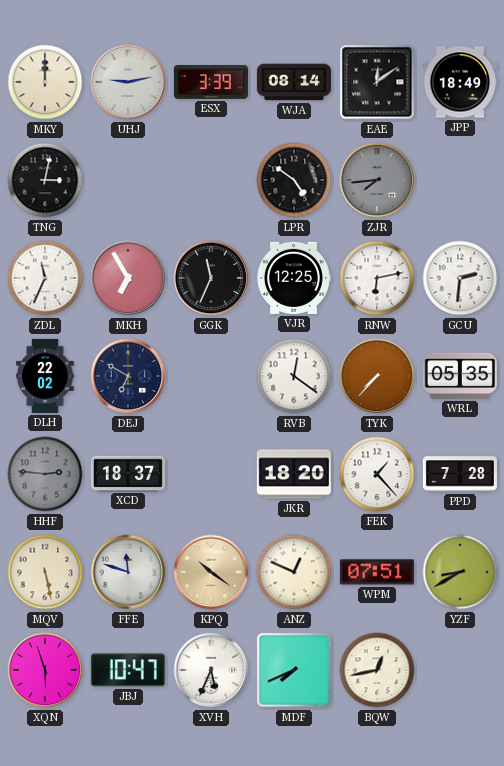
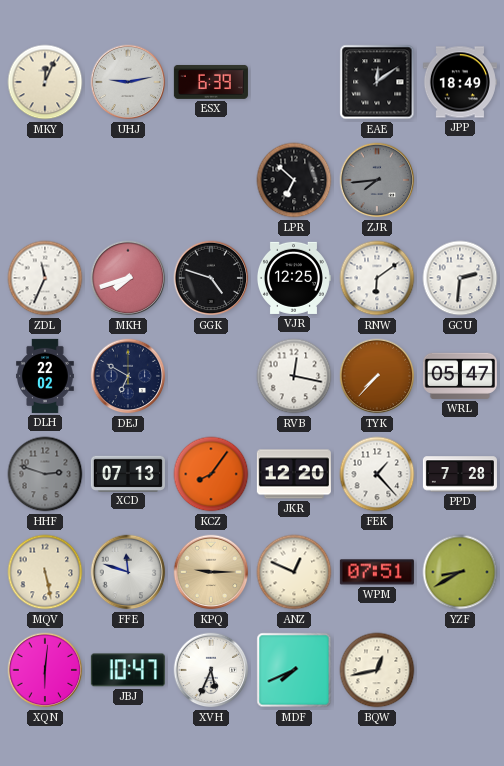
MKY: 12:00 -> 12:04 (45, 82)
ESX: 3:39 -> 6:39 (211, 82)
WJA: 08:14 -> none (294, 82)
TNG: 3:02 -> none (45, 180)
LPR: 4:51 -> 6:52 (294, 180)
MKH: 6:55 -> 7:42 (128, 278)
GGK: 11:34 -> 4:48 (211, 278)
RNW: 6:13 -> 6:09 (377, 278)
RVB: 12:21 -> 12:17 (294, 376)
WRL: 05:35 -> 05:47 (460, 376)
HHF: 2:46 -> 2:48 (45, 474)
XCD: 18:37 -> 07:13 (128, 473)
KCZ: none -> 8:06 (211, 474)
JKR: 18:20 -> 12:20 (294, 474)
KPQ: 10:21 -> 9:15 (211, 572)
XQN: 5:57 -> 6:01 (45, 670)
